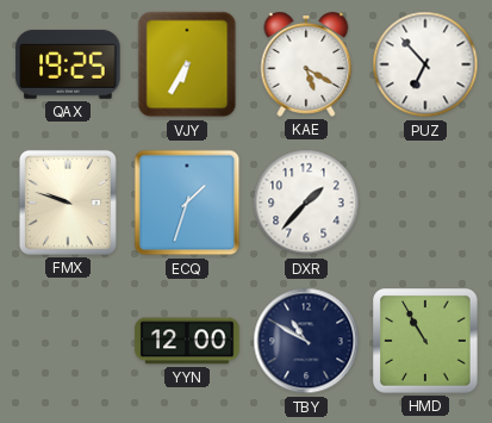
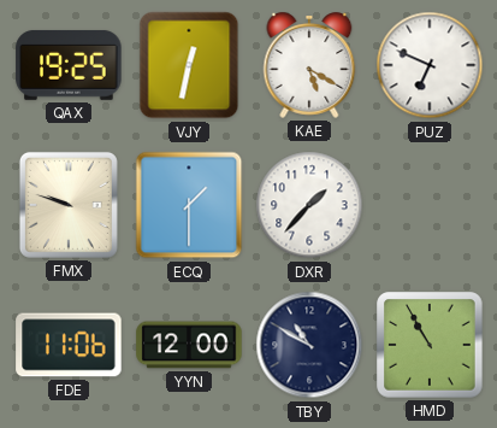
VJY: 6:35 -> 12:32 (189, 65)
PUZ: 6:53 -> 6:49 (430, 65)
ECQ: 1:33 -> 1:30 (189, 205)
FDE: none -> 11:06 (69, 345)
